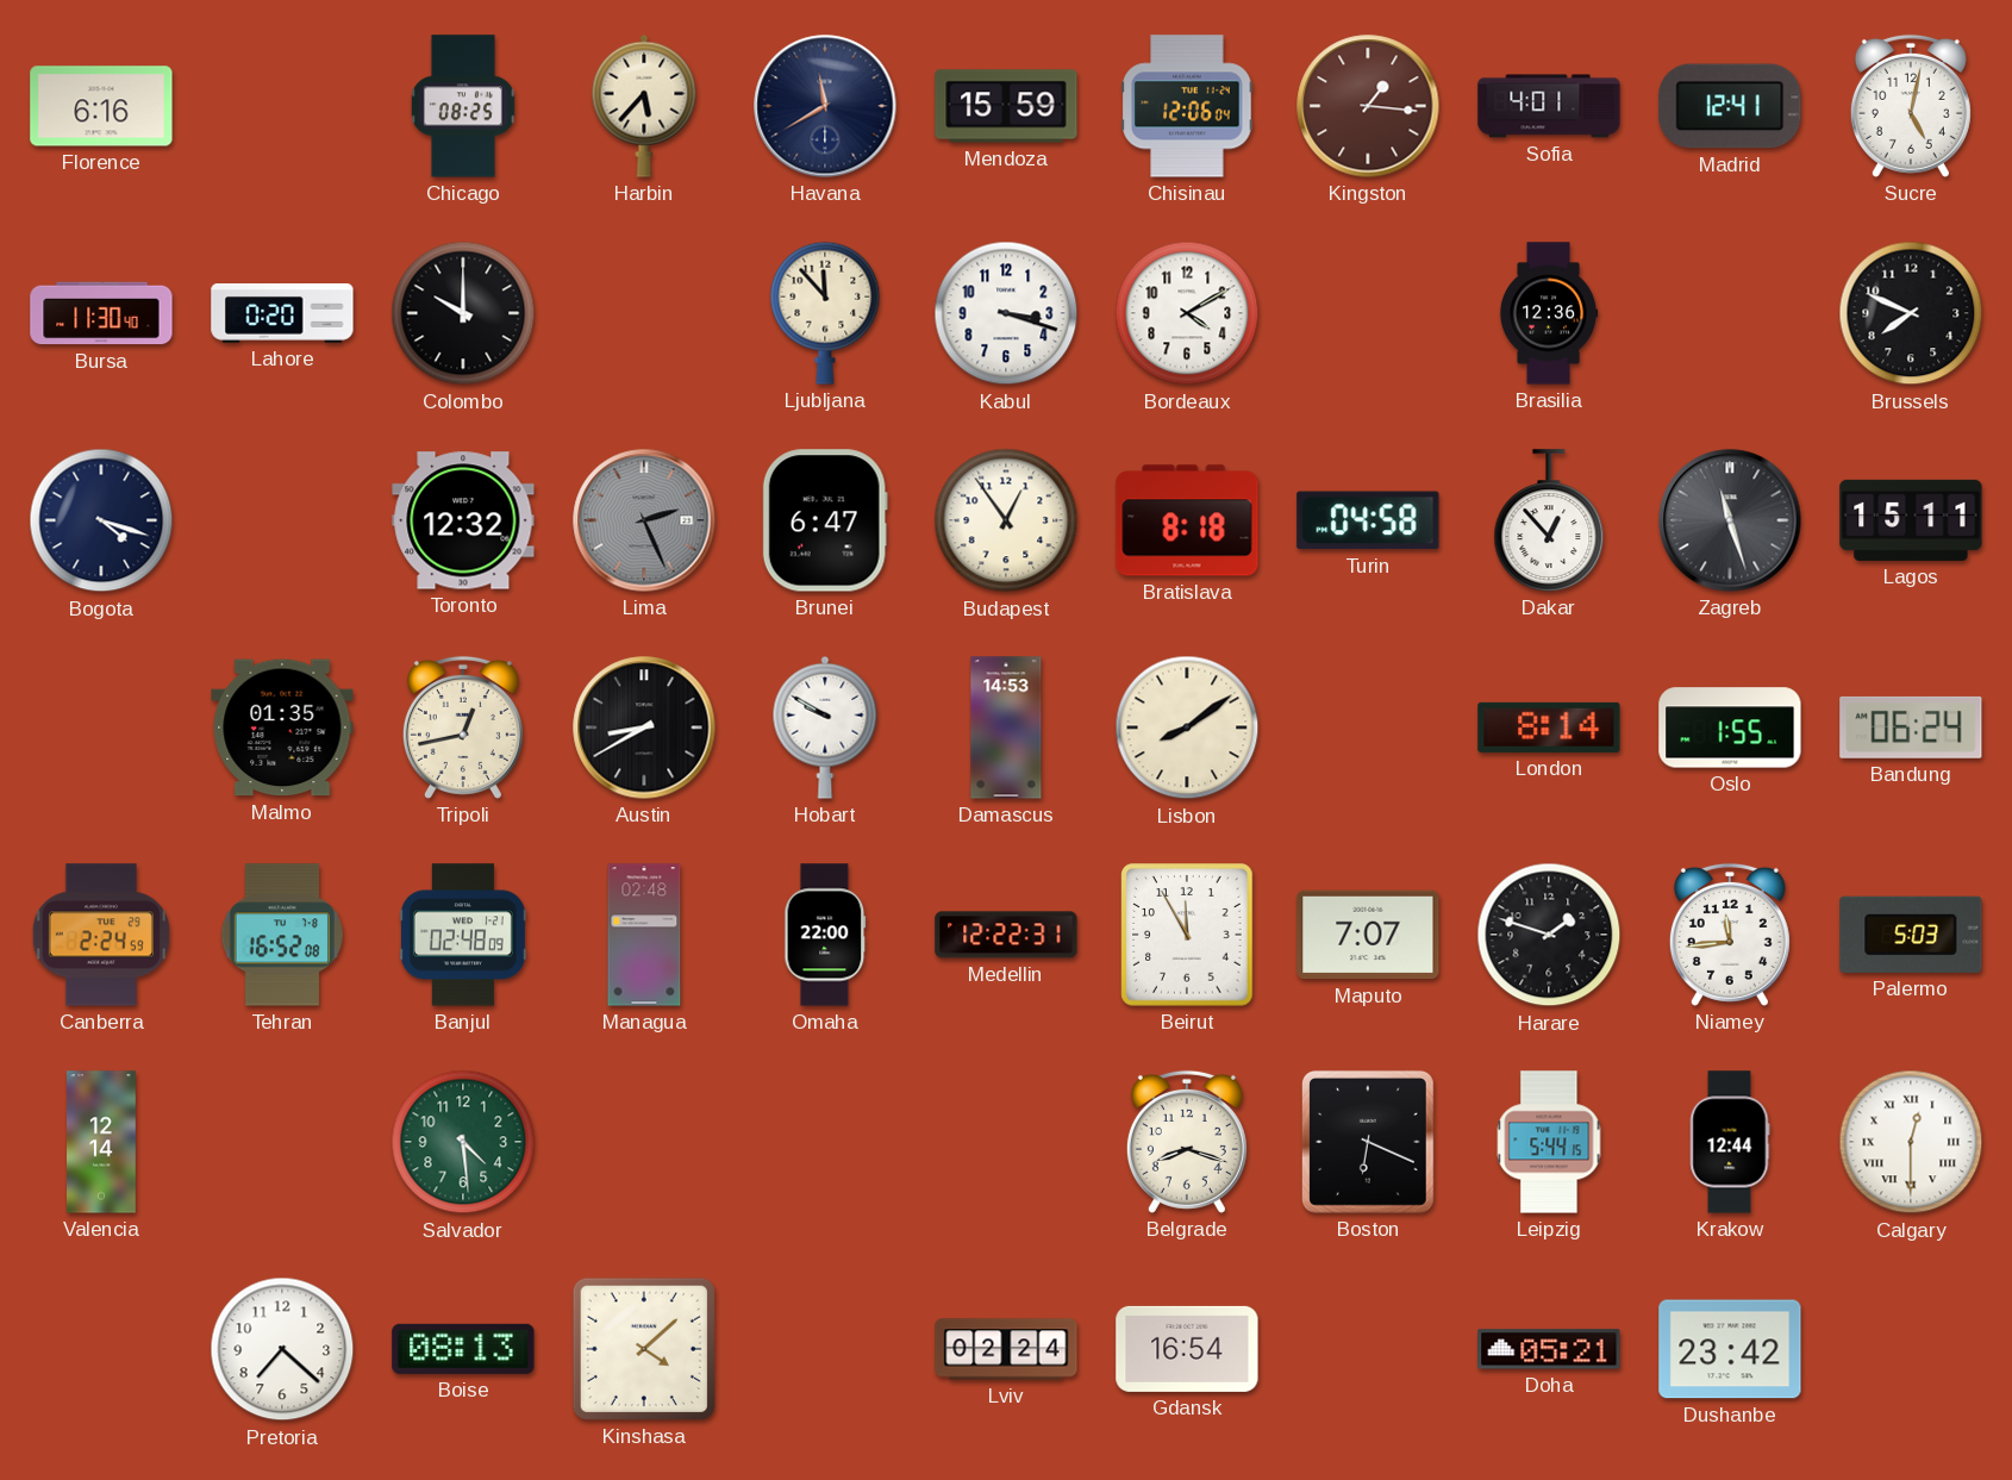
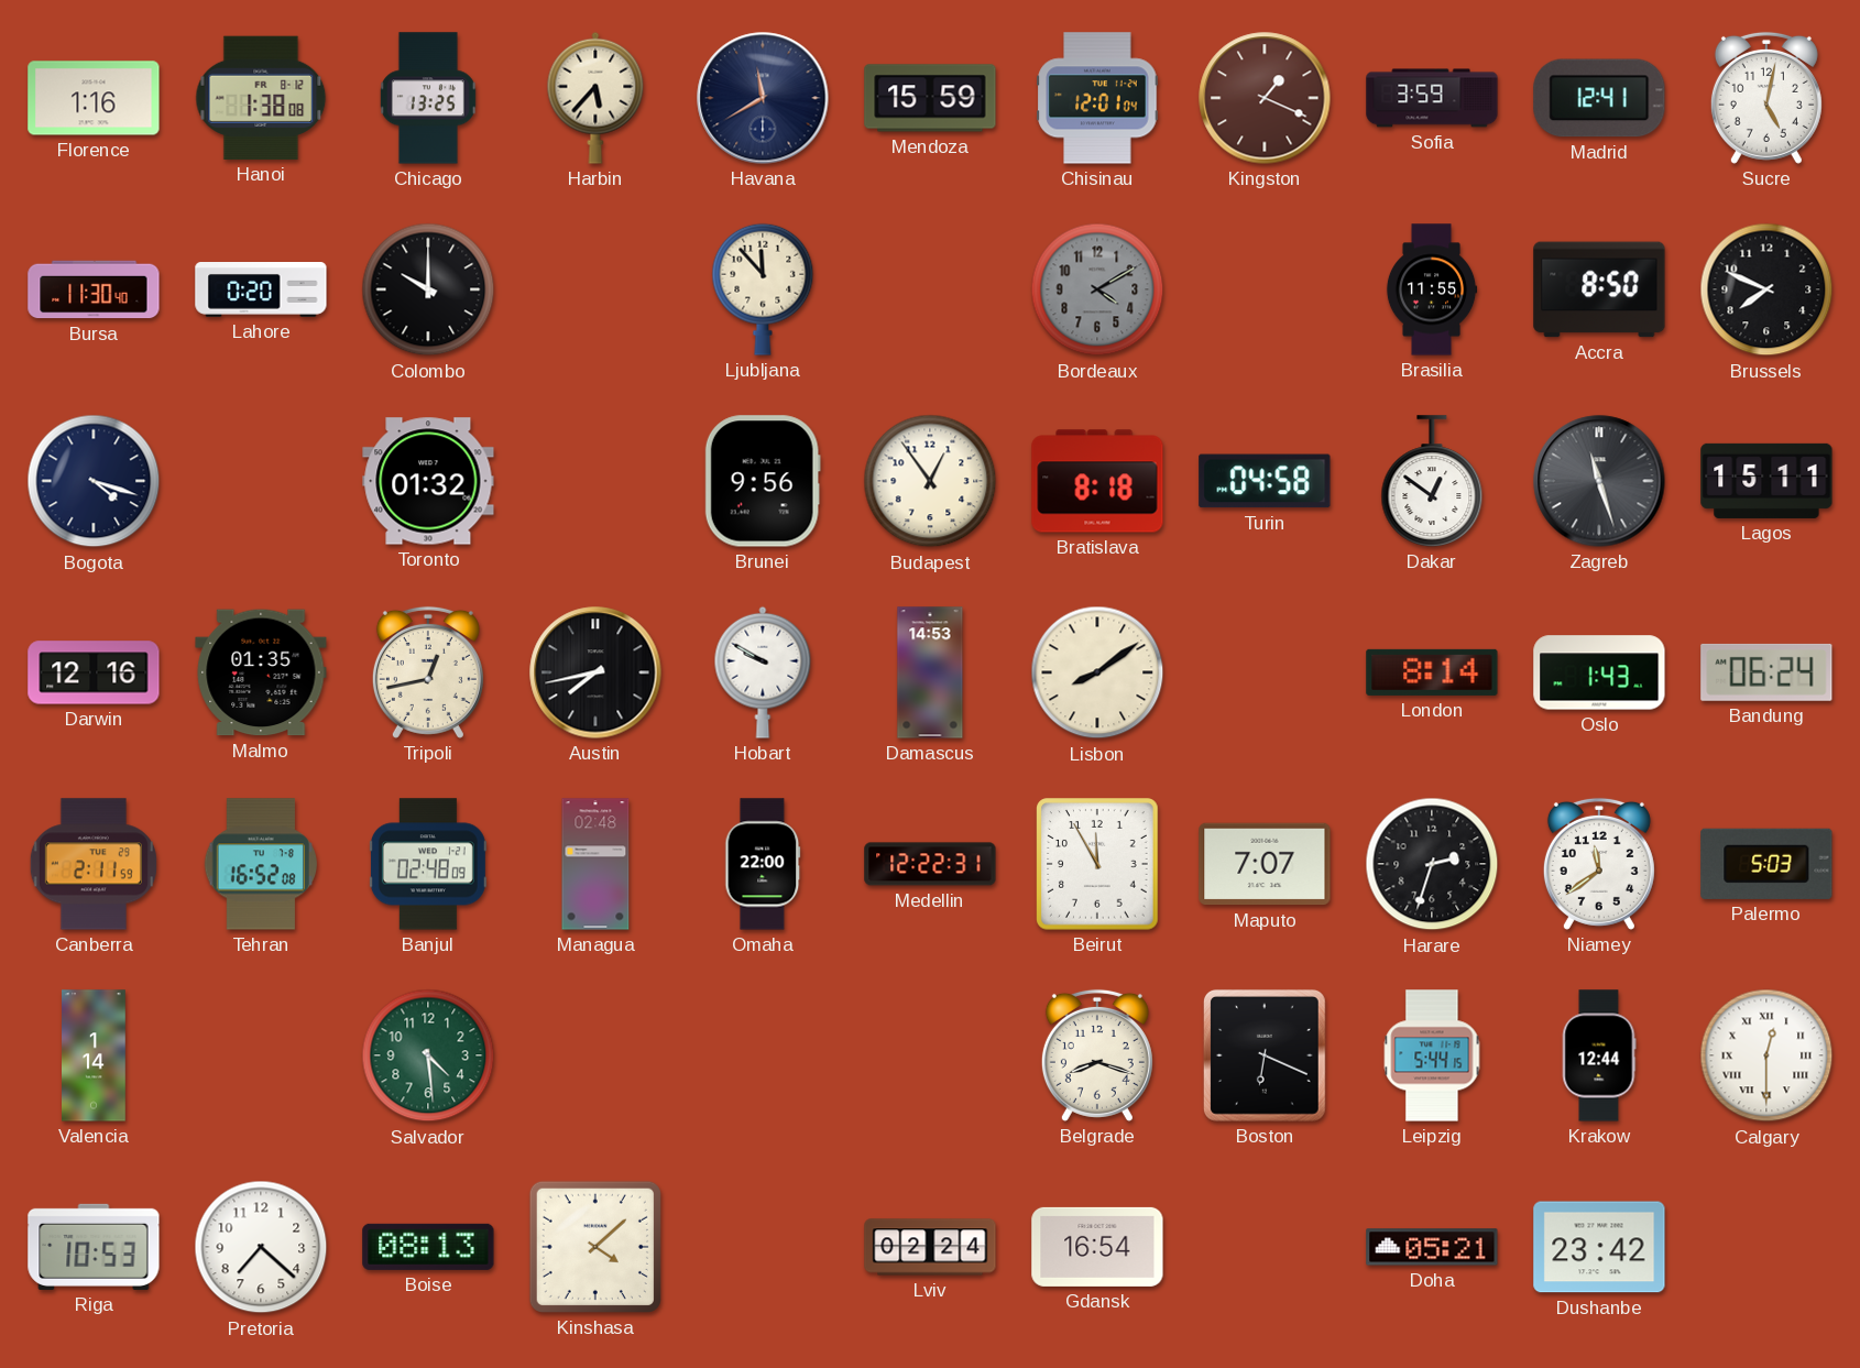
Florence: 6:16 -> 1:16 (94, 98)
Hanoi: none -> 1:38 (261, 98)
Chicago: 08:25 -> 13:25 (428, 98)
Chisinau: 12:06 -> 12:01 (1097, 98)
Kingston: 1:16 -> 1:19 (1265, 98)
Sofia: 4:01 -> 3:59 (1432, 98)
Kabul: 3:18 -> none (1006, 313)
Bordeaux dial: white -> grey (1097, 289)
Brasilia: 12:36 -> 11:55 (1432, 289)
Accra: none -> 8:50 (1599, 289)
Toronto: 12:32 -> 01:32 (428, 481)
Lima: 2:26 -> none (644, 520)
Brunei: 6:47 -> 9:56 (763, 481)
Dakar: 12:53 -> 12:51 (1432, 481)
Darwin: none -> 12:16 (94, 672)
Austin: 8:40 -> 7:43 (595, 672)
Oslo: 1:55 -> 1:43 (1599, 672)
Canberra: 2:24 -> 2:11 (94, 864)
Harare: 1:48 -> 2:33 (1432, 864)
Niamey: 11:44 -> 11:39 (1599, 864)
Valencia: 12:14 -> 1:14 (95, 1055)
Riga: none -> 10:53 (94, 1247)
